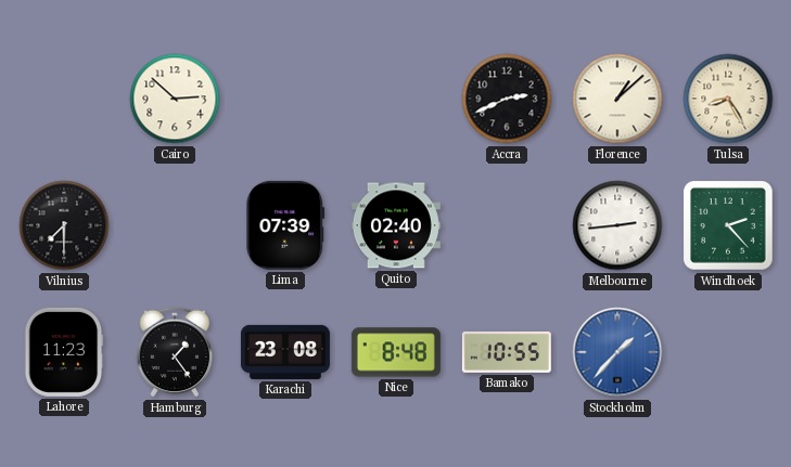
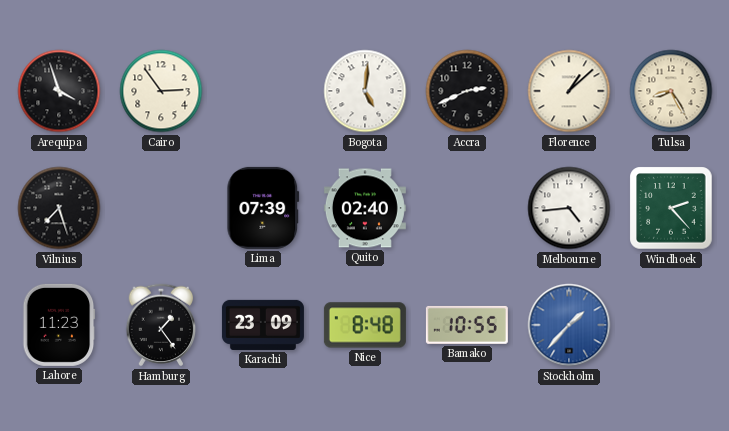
Arequipa: none -> 3:57 (59, 91)
Cairo: 2:52 -> 2:54 (161, 91)
Bogota: none -> 5:01 (365, 91)
Vilnius: 7:30 -> 7:27 (59, 208)
Melbourne: 2:44 -> 4:44 (569, 208)
Karachi: 23:08 -> 23:09 (263, 325)
